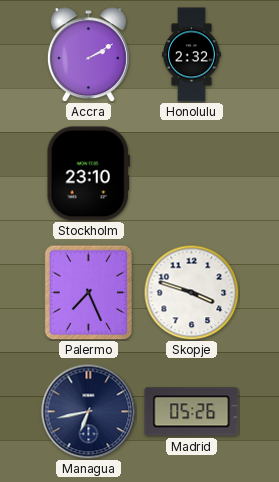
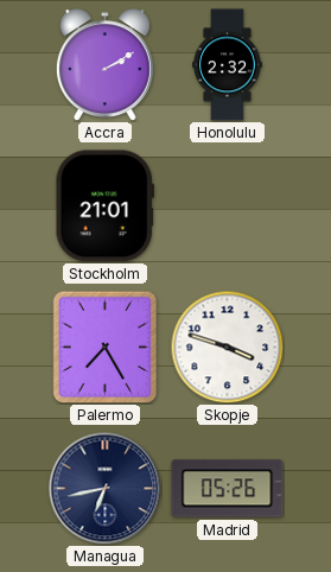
Stockholm: 23:10 -> 21:01 (104, 206)
Palermo: 7:26 -> 7:25 (106, 347)
